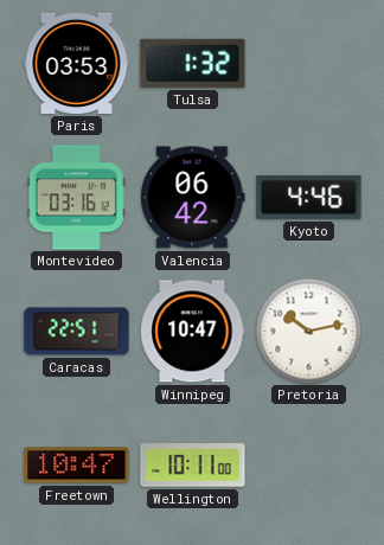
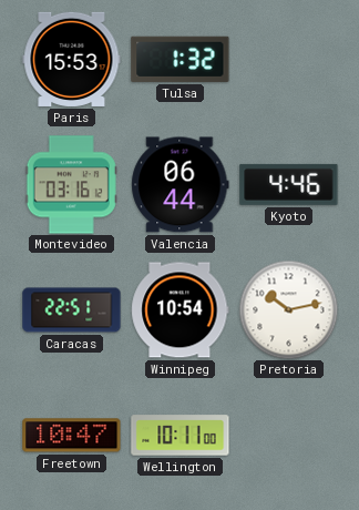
Paris: 03:53 -> 15:53 (72, 59)
Valencia: 06:42 -> 06:44 (181, 185)
Winnipeg: 10:47 -> 10:54 (181, 310)
